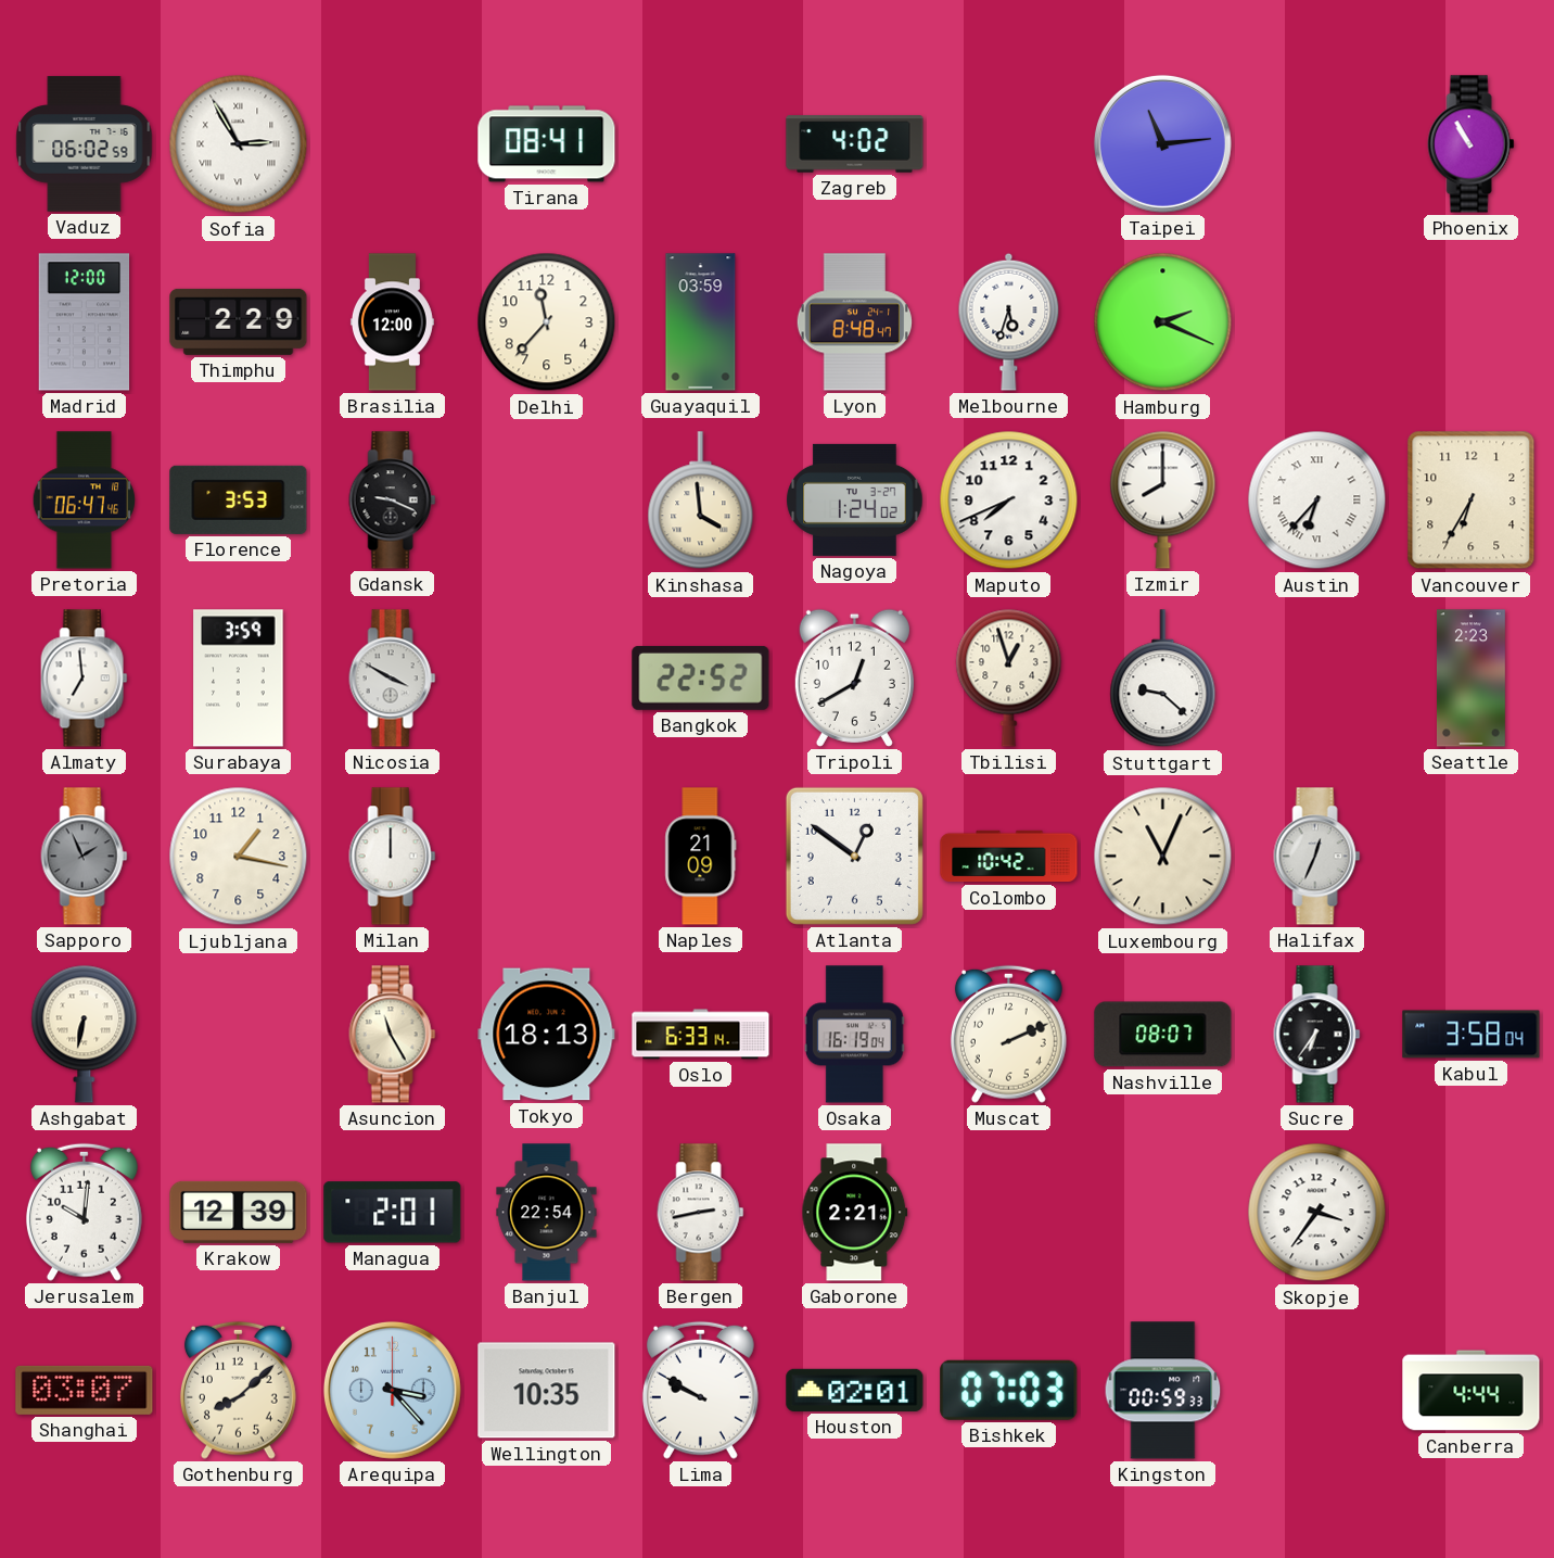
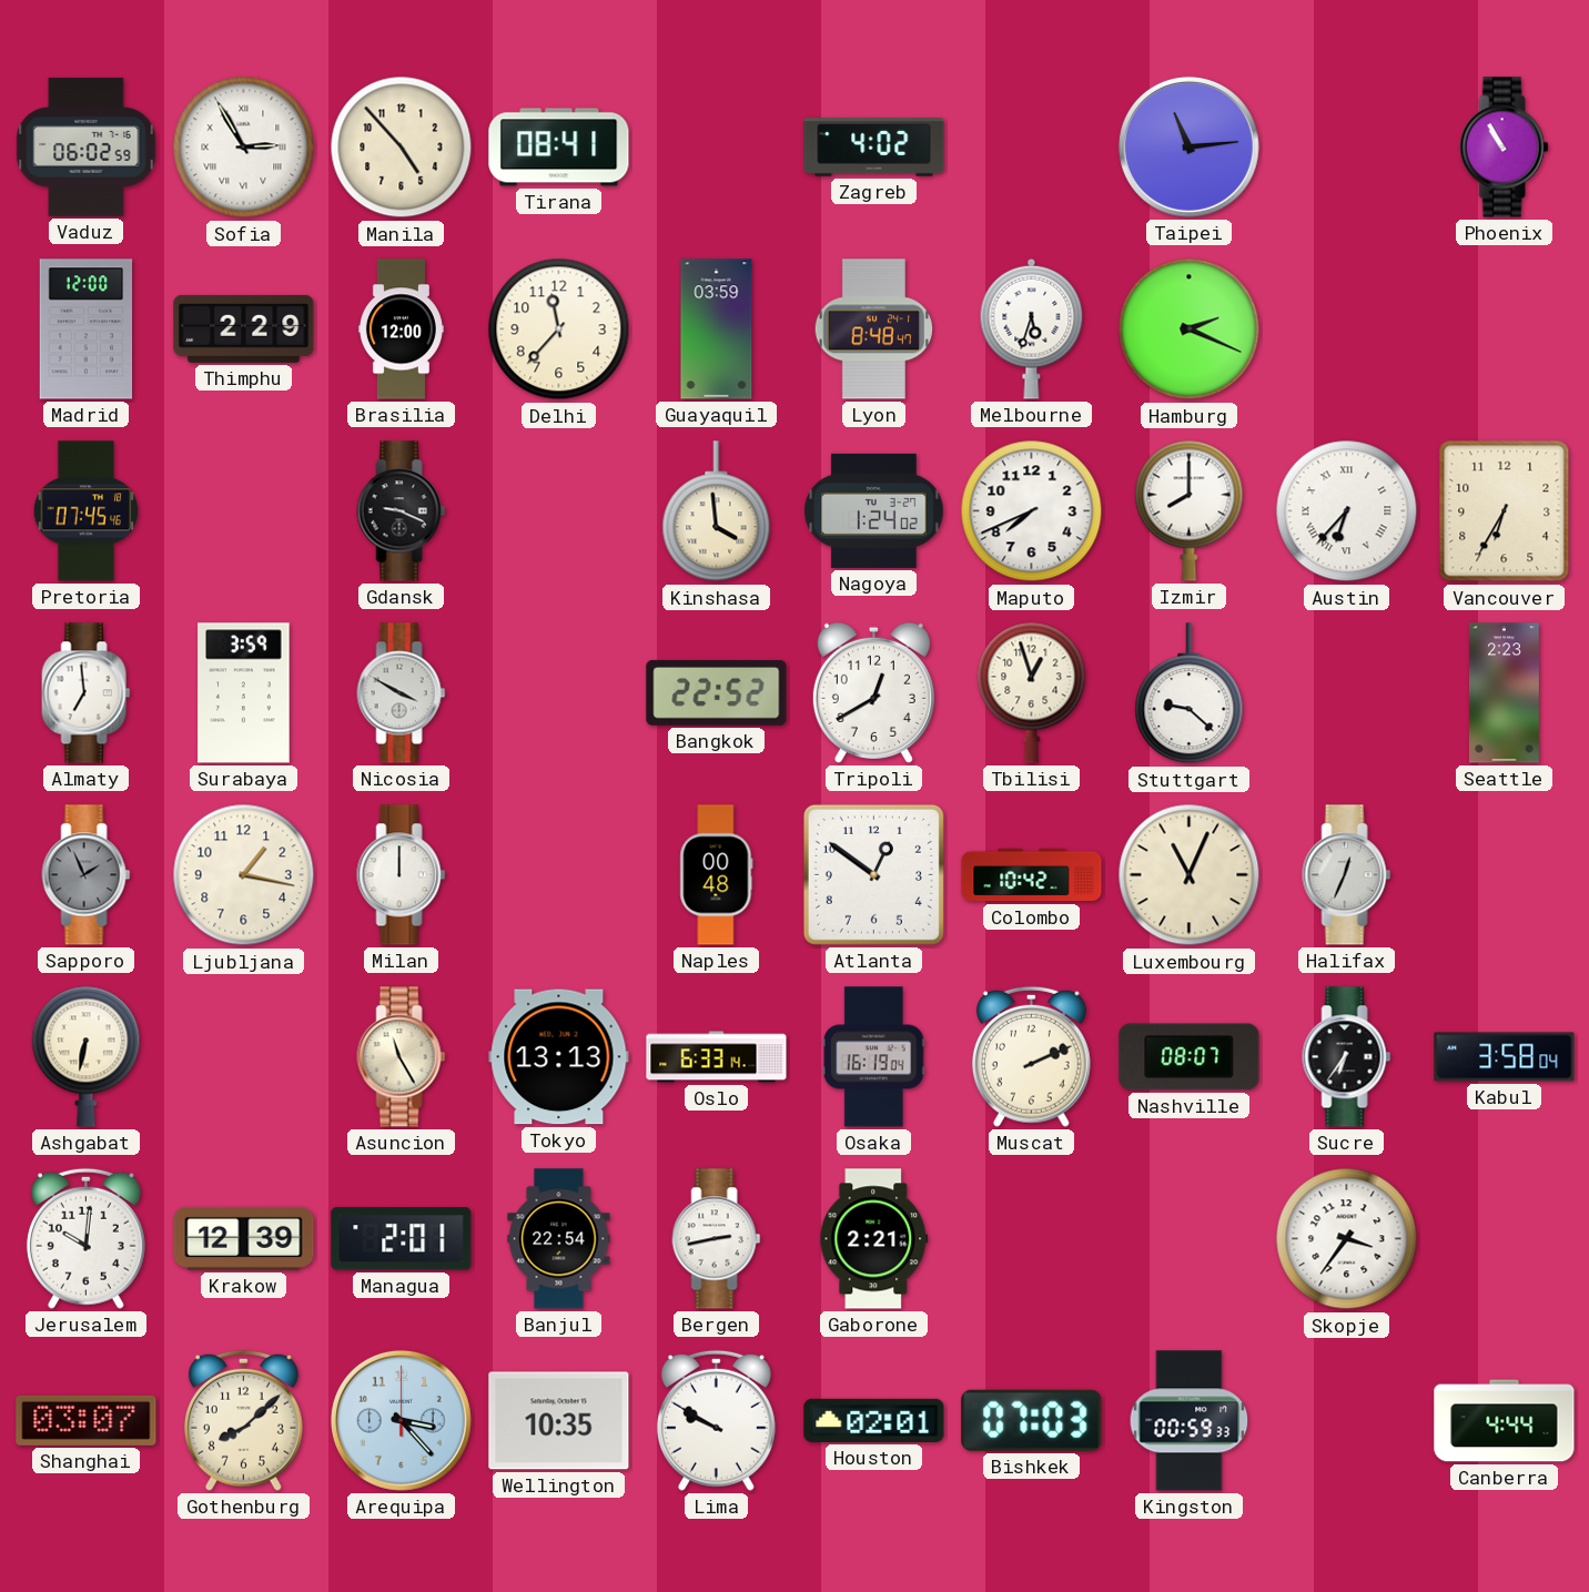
Manila: none -> 4:53 (402, 148)
Pretoria: 06:47 -> 07:45 (87, 511)
Florence: 3:53 -> none (239, 499)
Naples: 21:09 -> 00:48 (717, 875)
Tokyo: 18:13 -> 13:13 (559, 1057)
